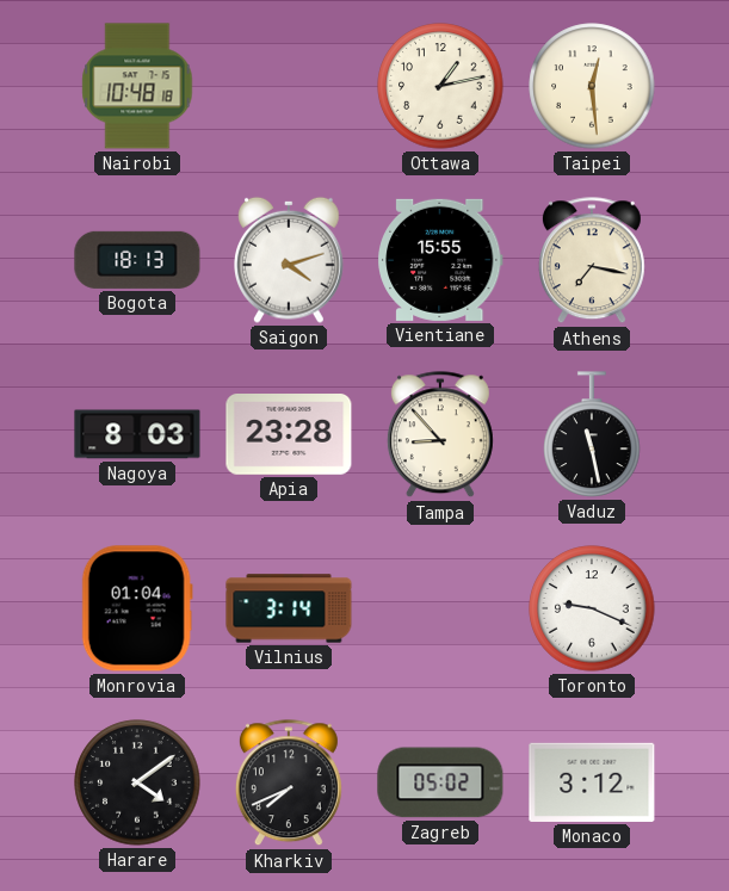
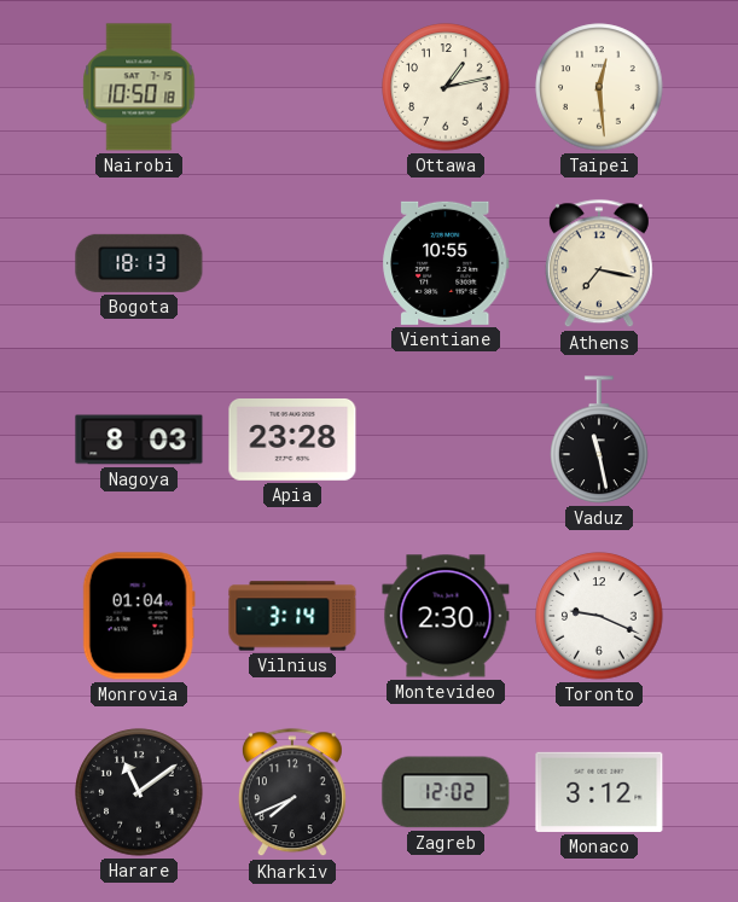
Nairobi: 10:48 -> 10:50 (139, 87)
Saigon: 4:12 -> none (290, 260)
Vientiane: 15:55 -> 10:55 (447, 263)
Tampa: 8:53 -> none (440, 435)
Montevideo: none -> 2:30 (446, 616)
Harare: 4:09 -> 11:09 (139, 792)
Zagreb: 05:02 -> 12:02 (446, 792)
